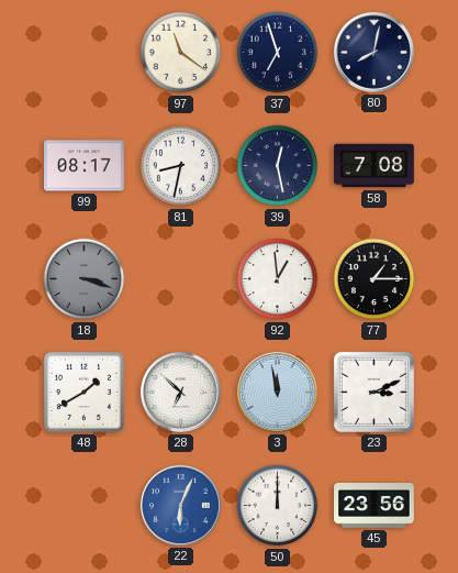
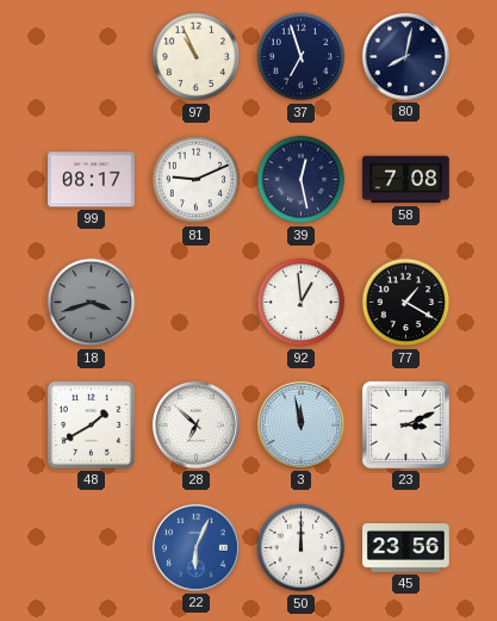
97: 11:21 -> 10:56 (197, 57)
81: 8:32 -> 9:11 (197, 180)
18: 3:18 -> 3:42 (92, 303)
77: 1:15 -> 1:20 (406, 303)
